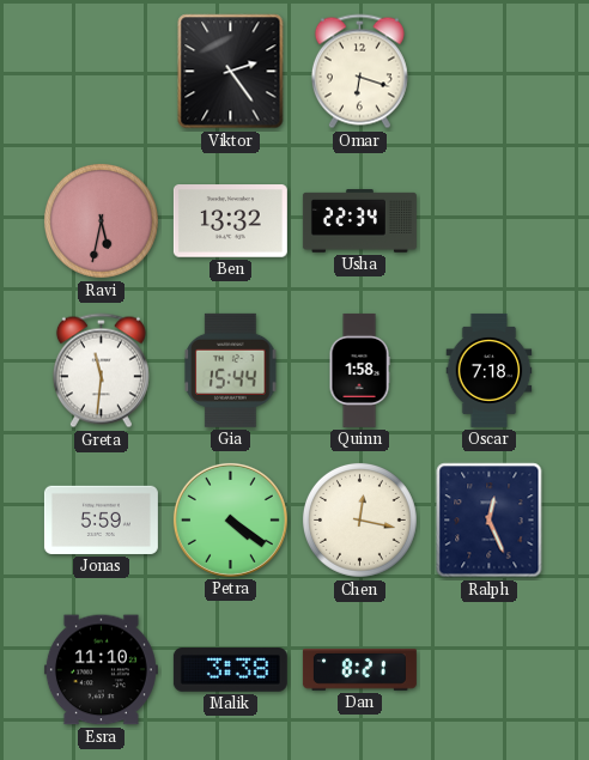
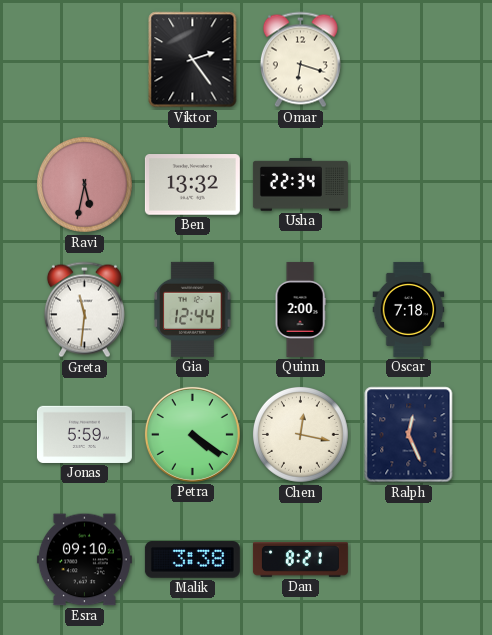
Gia: 15:44 -> 12:44 (193, 309)
Quinn: 1:58 -> 2:00 (300, 309)
Esra: 11:10 -> 09:10 (84, 560)
